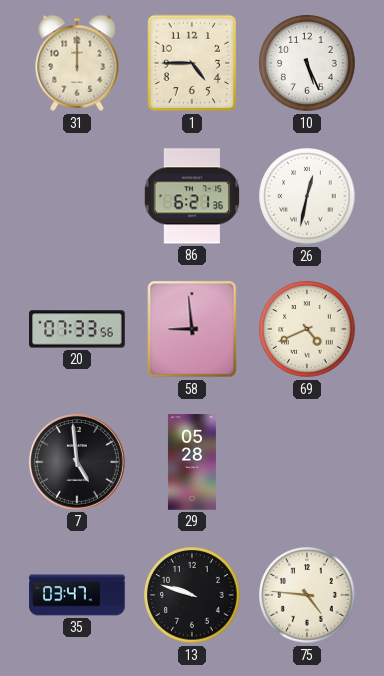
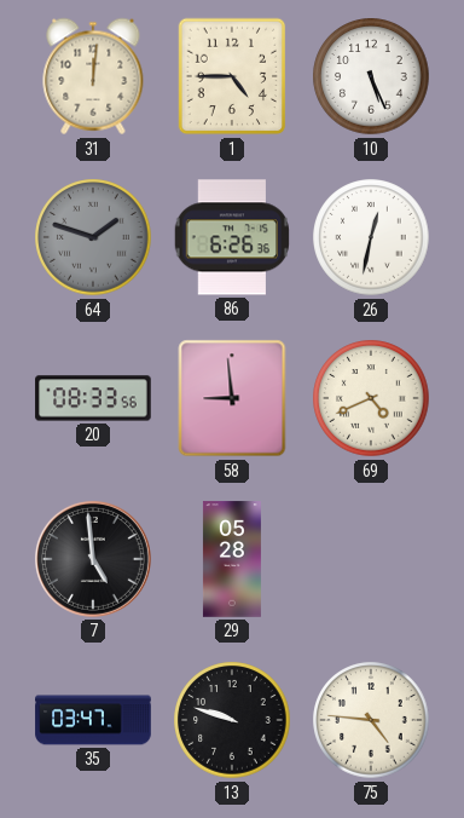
31: 12:00 -> 12:01 (93, 76)
64: none -> 1:48 (93, 237)
86: 6:21 -> 6:26 (231, 237)
20: 07:33 -> 08:33 (93, 398)
